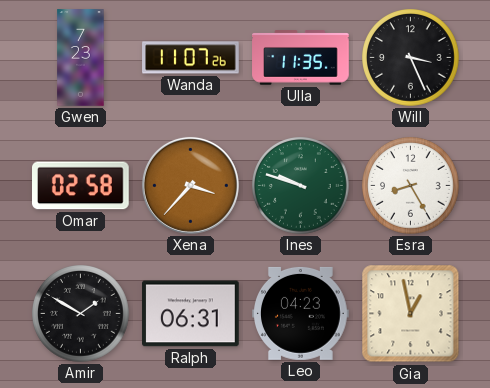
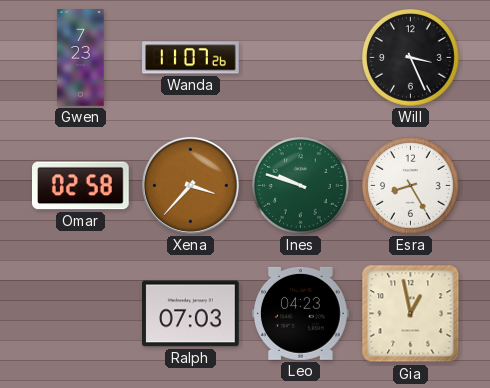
Ulla: 11:35 -> none (301, 58)
Amir: 1:50 -> none (81, 314)
Ralph: 06:31 -> 07:03 (191, 314)
